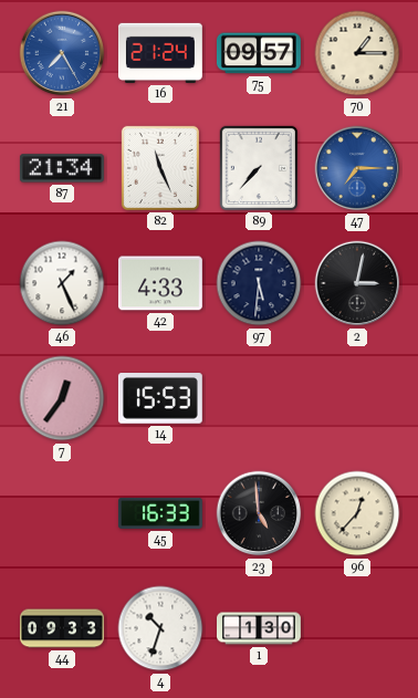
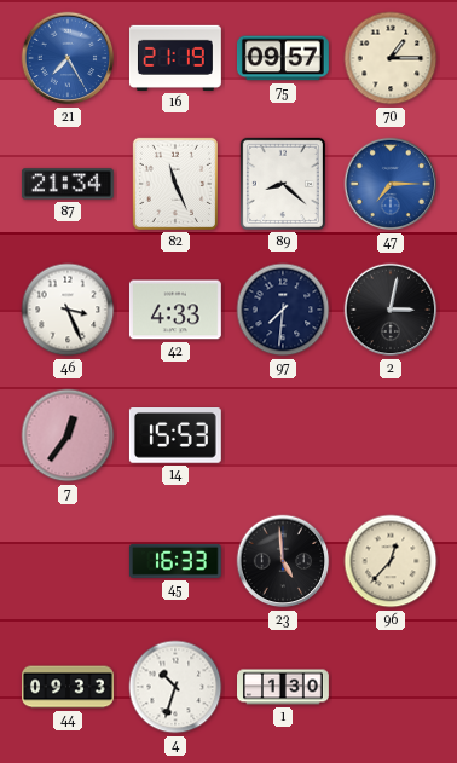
16: 21:24 -> 21:19 (175, 58)
89: 7:37 -> 8:22 (283, 184)
46: 1:26 -> 3:26 (68, 310)
97: 5:31 -> 7:31 (283, 310)
